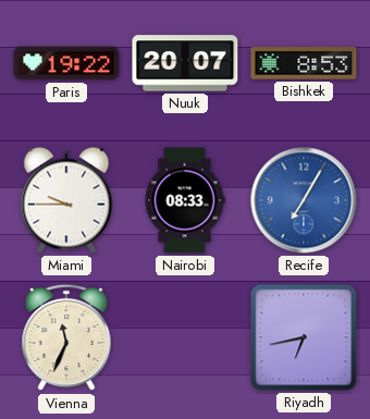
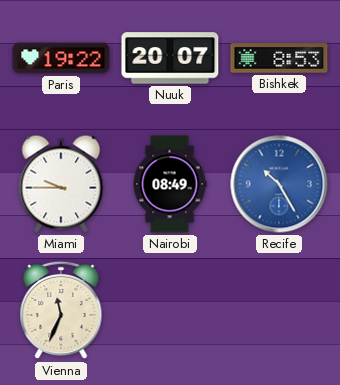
Nairobi: 08:33 -> 08:49 (170, 184)
Recife: 7:05 -> 10:25 (279, 184)
Riyadh: 6:43 -> none (304, 337)
